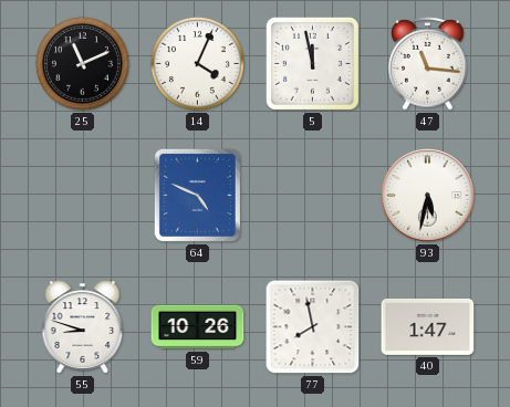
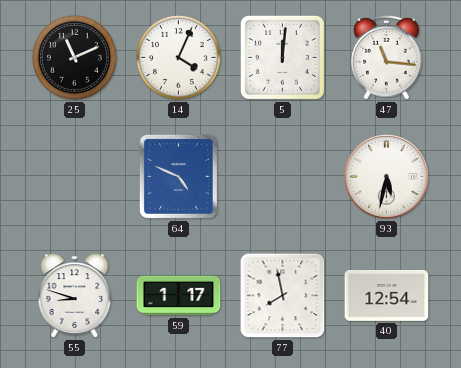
5: 11:58 -> 12:01 (282, 57)
59: 10:26 -> 1:17 (179, 296)
40: 1:47 -> 12:54 (387, 295)
